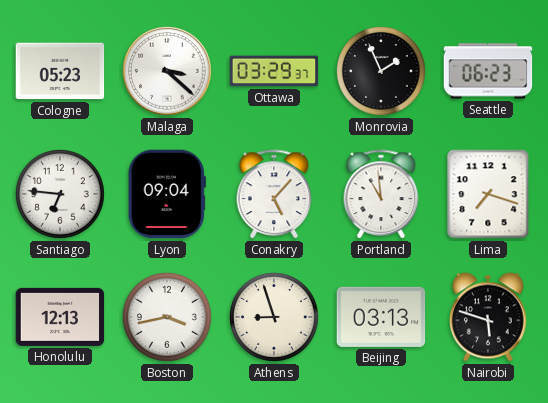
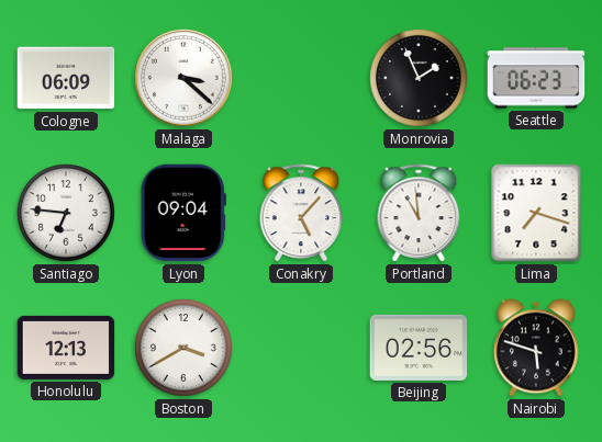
Cologne: 05:23 -> 06:09 (66, 78)
Ottawa: 03:29 -> none (274, 71)
Boston: 3:43 -> 3:40 (185, 349)
Athens: 8:57 -> none (275, 318)
Beijing: 03:13 -> 02:56 (419, 348)
